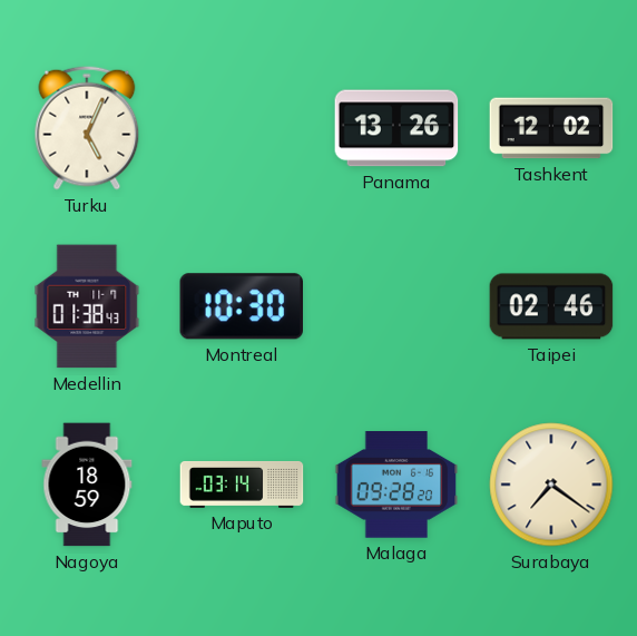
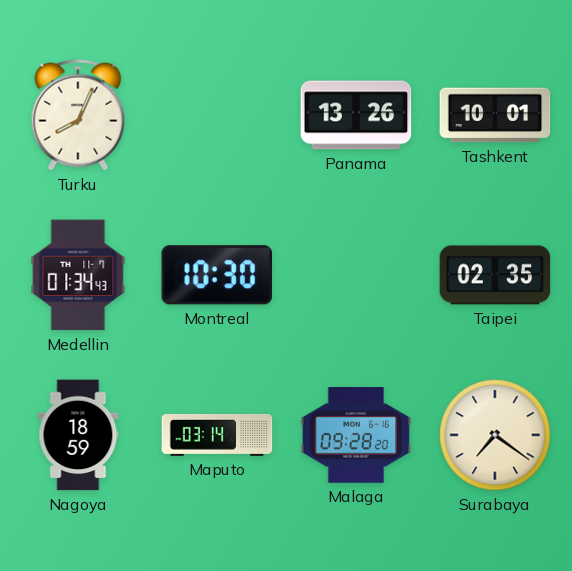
Turku: 5:04 -> 8:04 (78, 115)
Tashkent: 12:02 -> 10:01 (495, 115)
Medellin: 01:38 -> 01:34 (78, 275)
Taipei: 02:46 -> 02:35 (495, 275)
